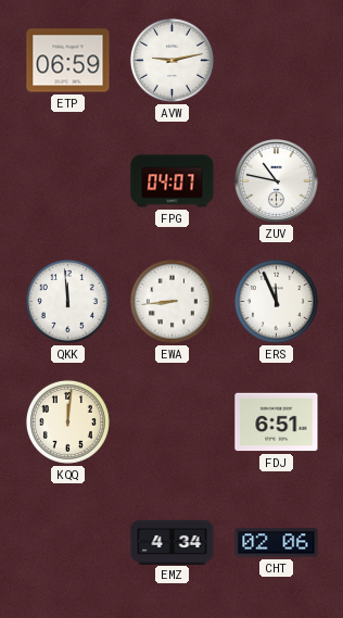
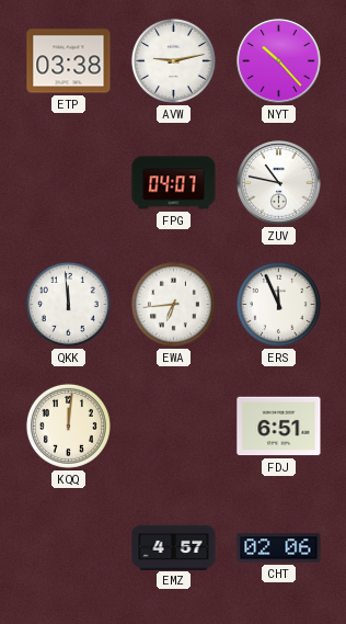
ETP: 06:59 -> 03:38 (69, 61)
NYT: none -> 10:23 (279, 61)
EWA: 8:44 -> 6:44 (173, 304)
EMZ: 4:34 -> 4:57 (174, 547)
